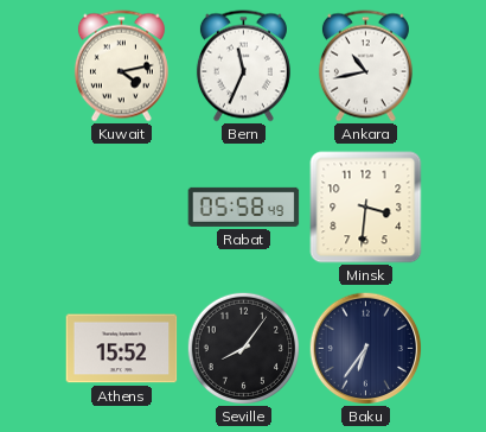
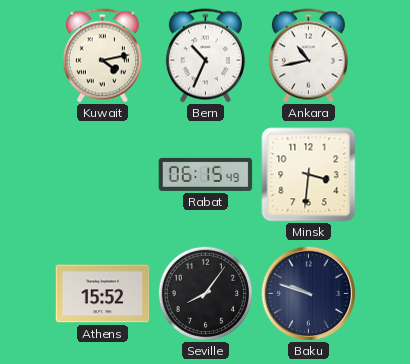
Bern: 11:34 -> 10:34 (205, 56)
Rabat: 05:58 -> 06:15 (206, 174)
Baku: 6:36 -> 9:48 (308, 293)
